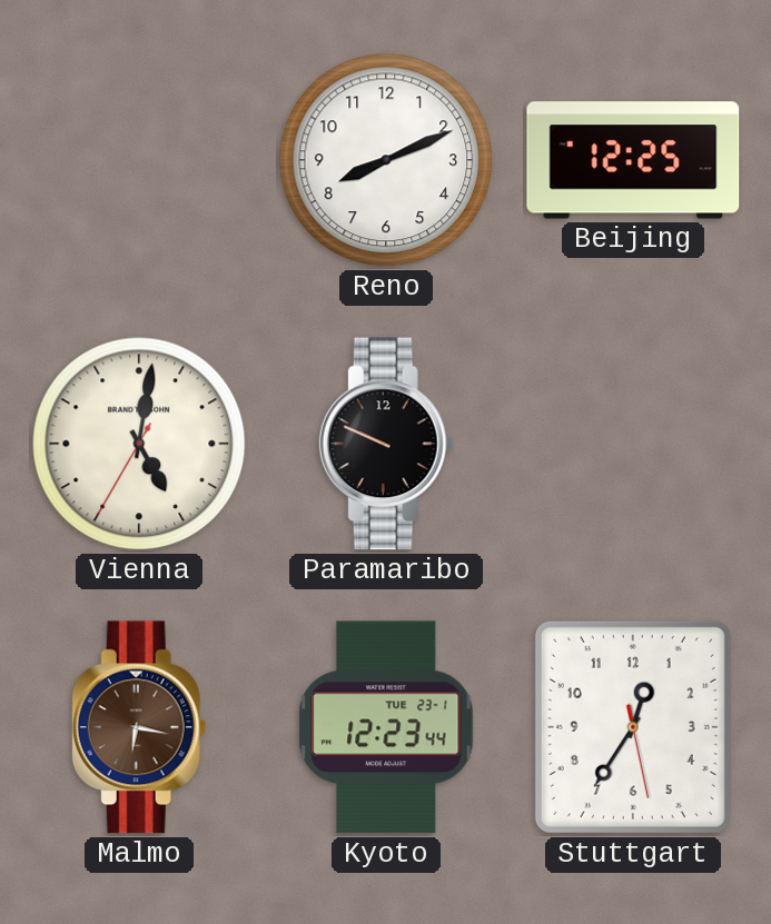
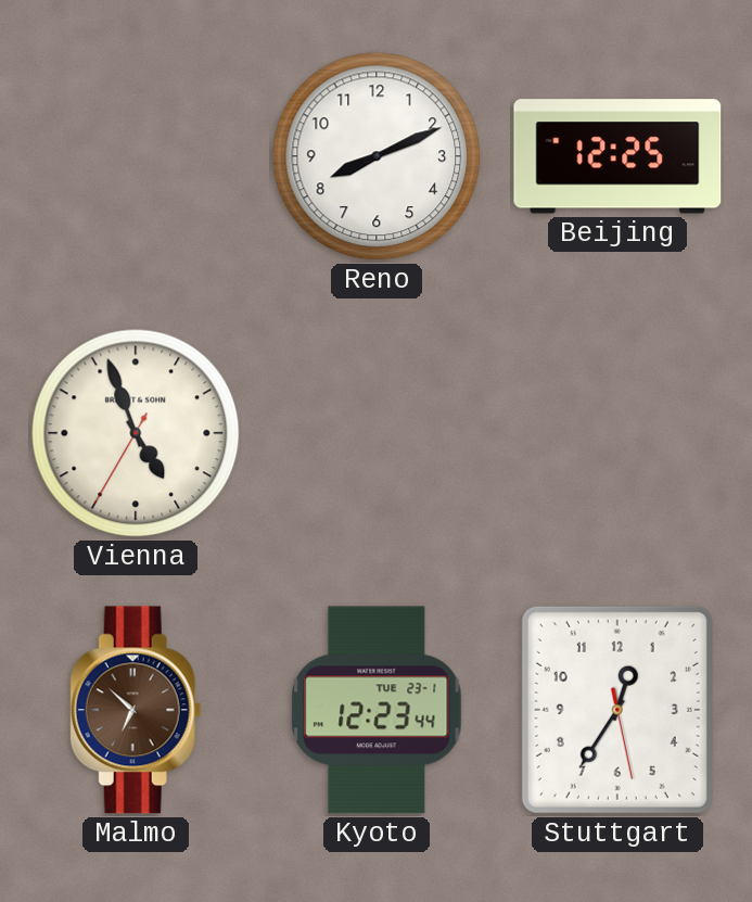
Vienna: 5:01 -> 4:56 (136, 433)
Paramaribo: 9:49 -> none (386, 444)
Malmo: 6:17 -> 6:52 (136, 710)
